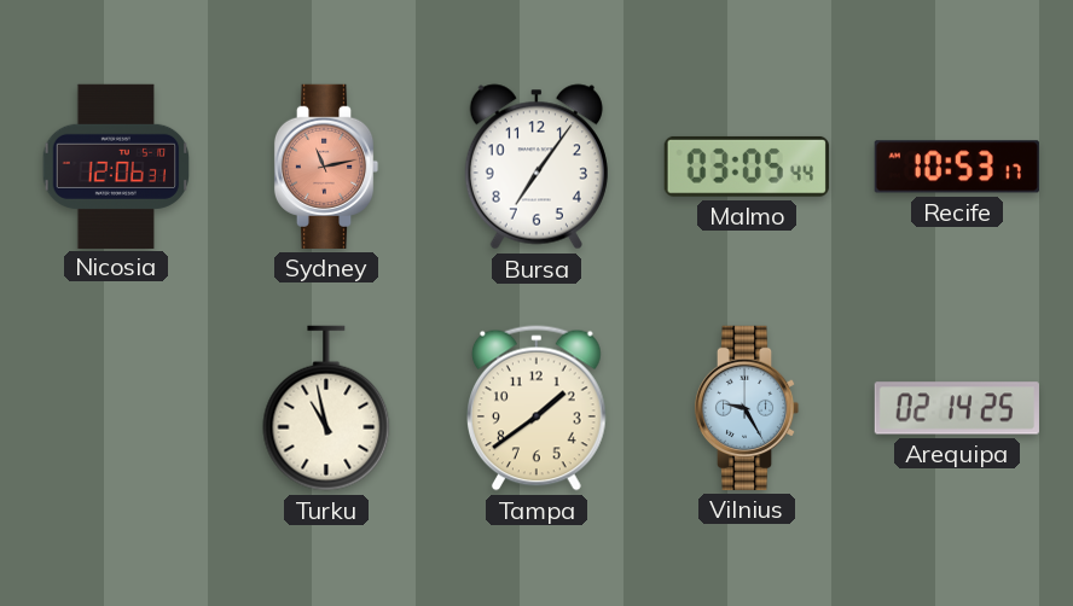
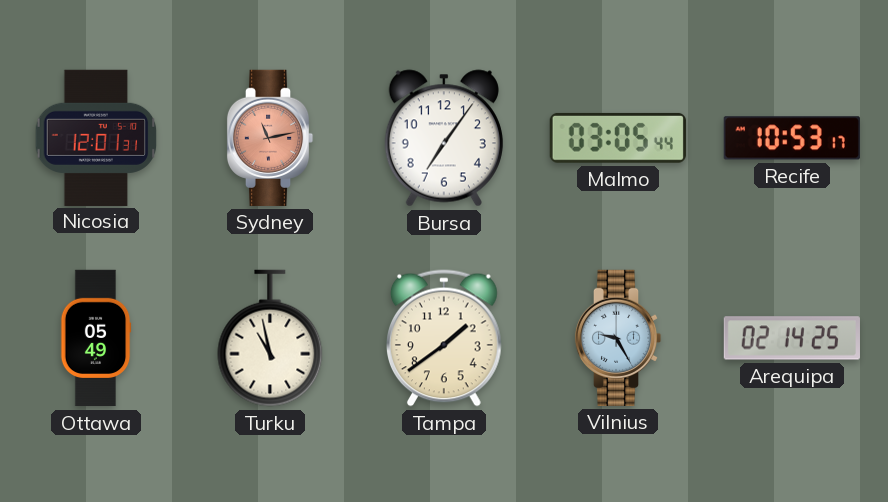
Nicosia: 12:06 -> 12:01 (96, 137)
Ottawa: none -> 05:49 (96, 338)
